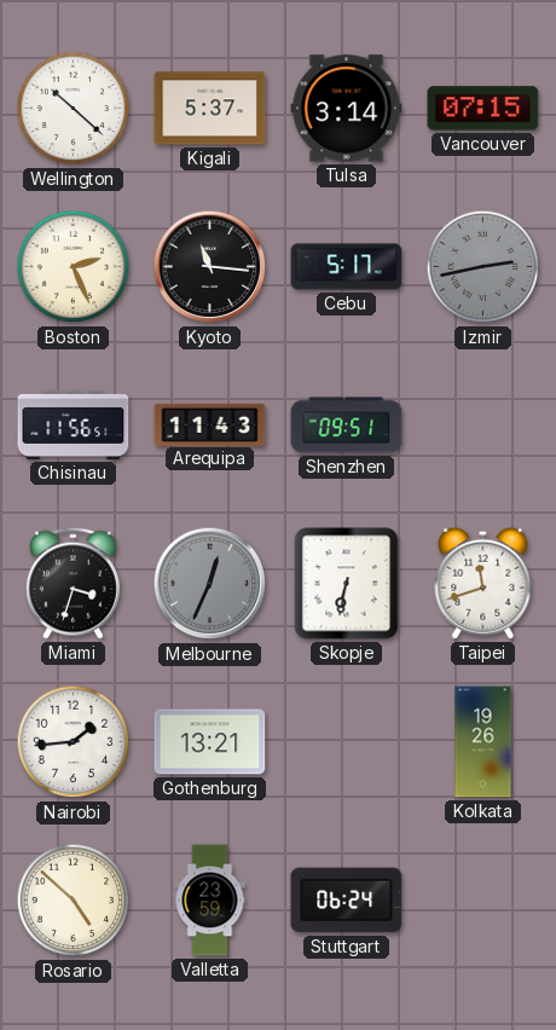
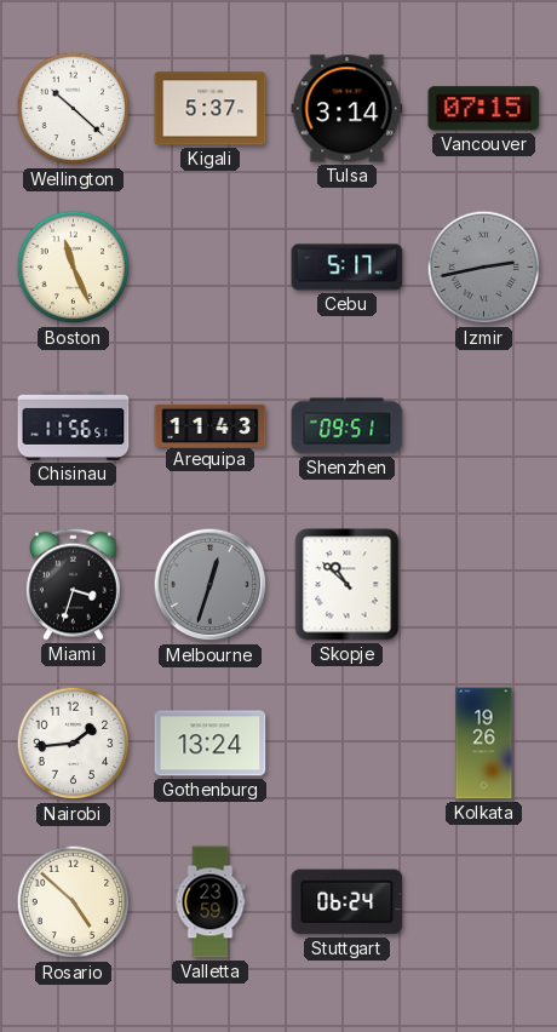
Boston: 2:26 -> 11:26 (74, 268)
Kyoto: 11:16 -> none (210, 267)
Melbourne: 12:34 -> 12:33 (211, 585)
Skopje: 6:32 -> 10:52 (348, 585)
Taipei: 11:42 -> none (483, 583)
Gothenburg: 13:21 -> 13:24 (211, 744)
